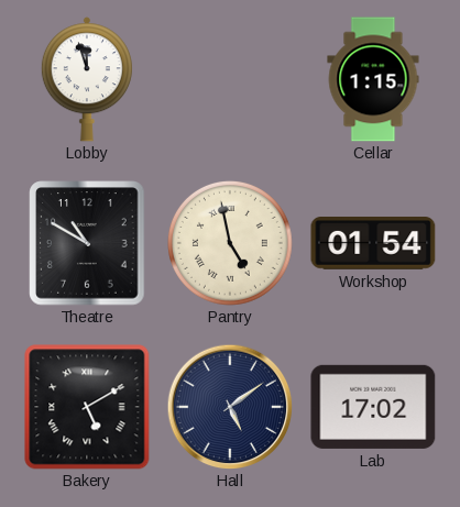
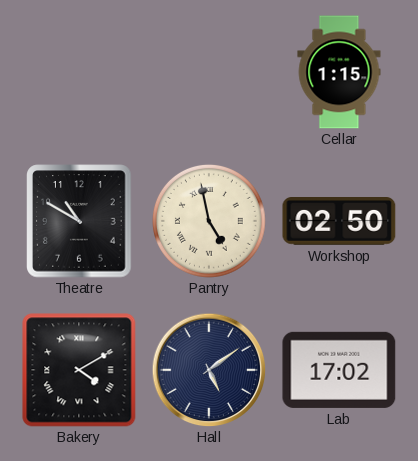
Lobby: 11:57 -> none (87, 79)
Workshop: 01:54 -> 02:50 (339, 222)
Bakery: 5:10 -> 4:10 (79, 370)
